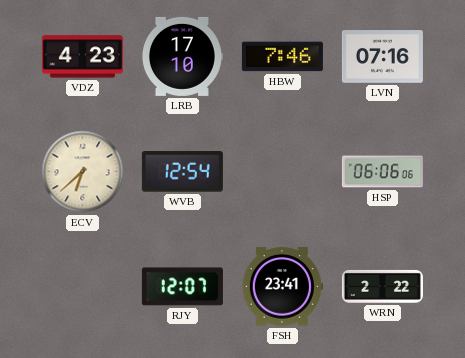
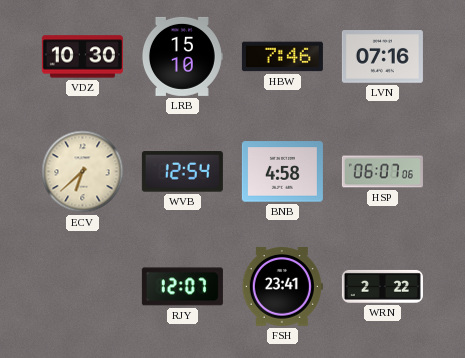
VDZ: 4:23 -> 10:30 (82, 57)
LRB: 17:10 -> 15:10 (182, 56)
BNB: none -> 4:58 (282, 172)
HSP: 06:06 -> 06:07 (382, 172)
